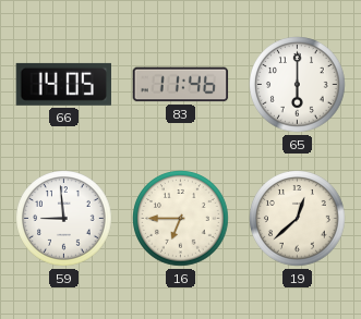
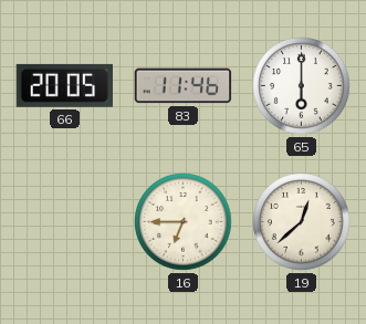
66: 14:05 -> 20:05 (64, 85)
59: 8:59 -> none (64, 219)
